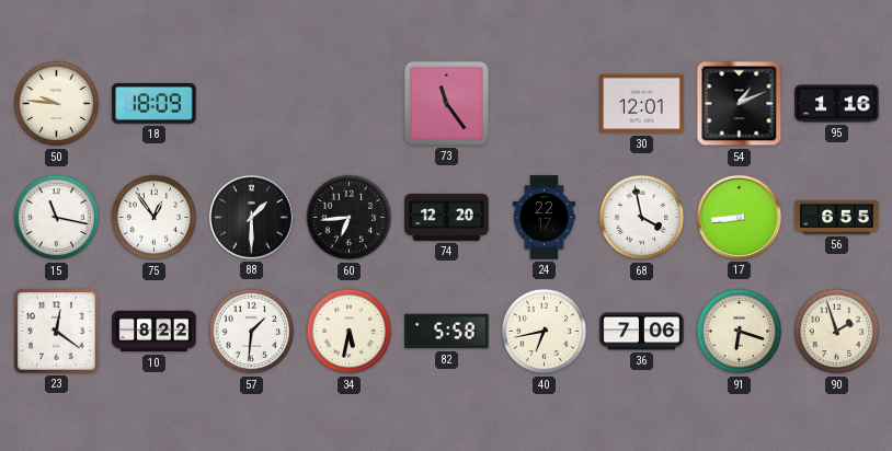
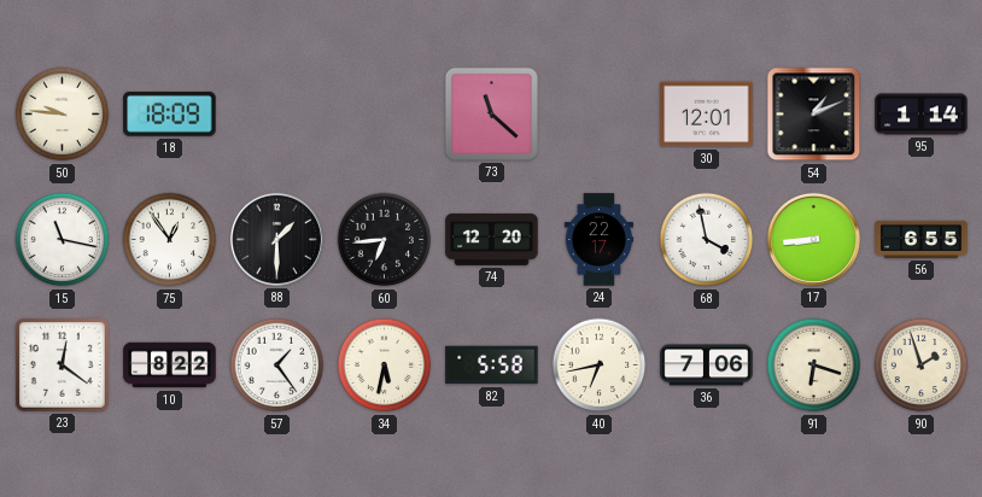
73: 11:24 -> 11:22 (491, 113)
95: 1:16 -> 1:14 (922, 115)
57: 1:31 -> 1:24 (277, 366)
